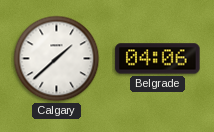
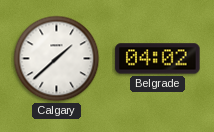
Belgrade: 04:06 -> 04:02 (158, 59)
